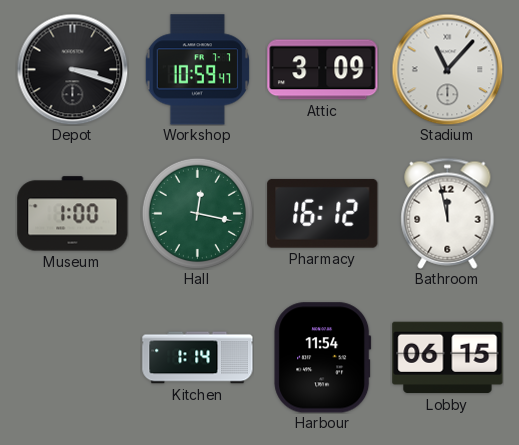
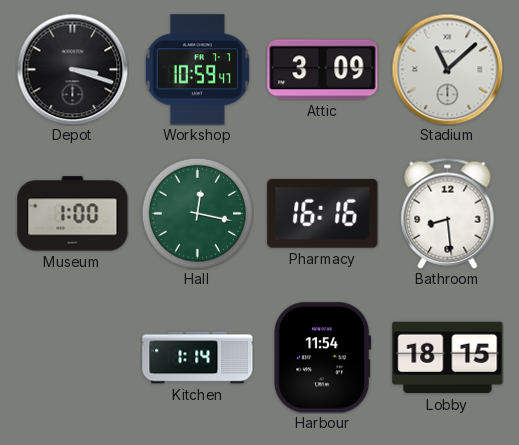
Stadium: 11:07 -> 11:08 (447, 69)
Pharmacy: 16:12 -> 16:16 (323, 213)
Bathroom: 11:58 -> 8:29 (448, 213)
Lobby: 06:15 -> 18:15 (448, 358)
